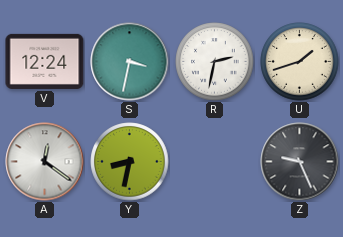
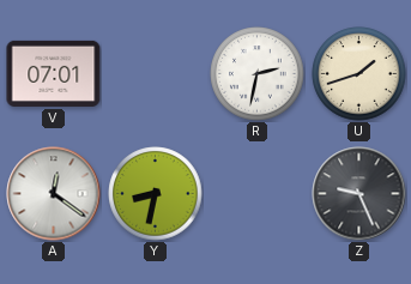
V: 12:24 -> 07:01 (54, 73)
S: 3:32 -> none (130, 62)
